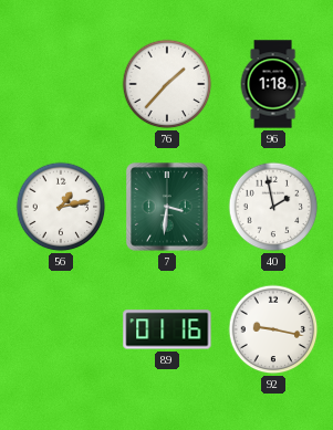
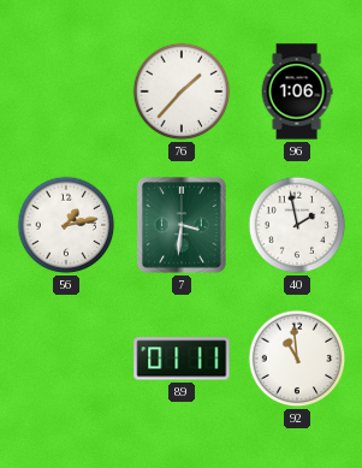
96: 1:18 -> 1:06 (297, 91)
89: 01:16 -> 01:11 (182, 359)
92: 9:17 -> 10:59 (297, 359)
